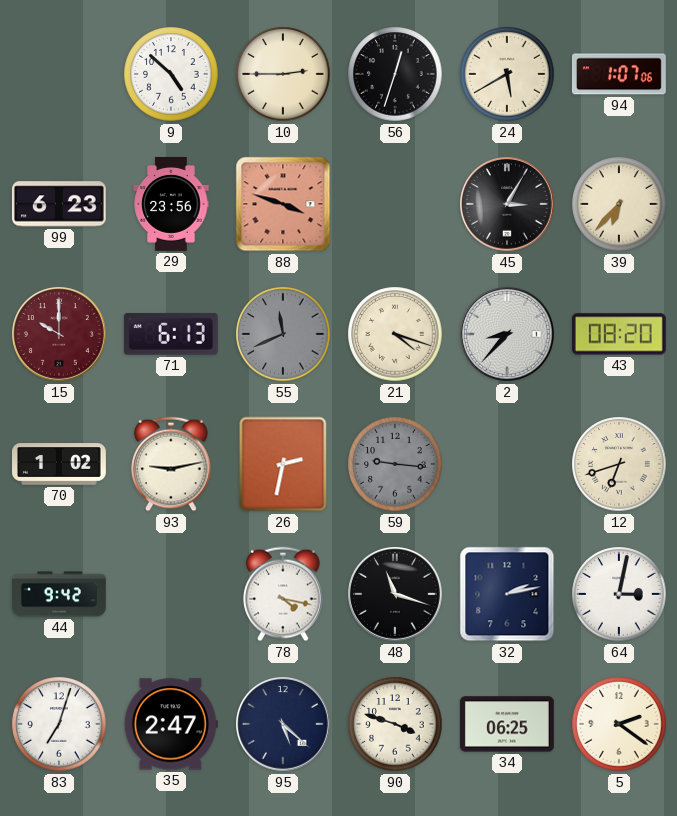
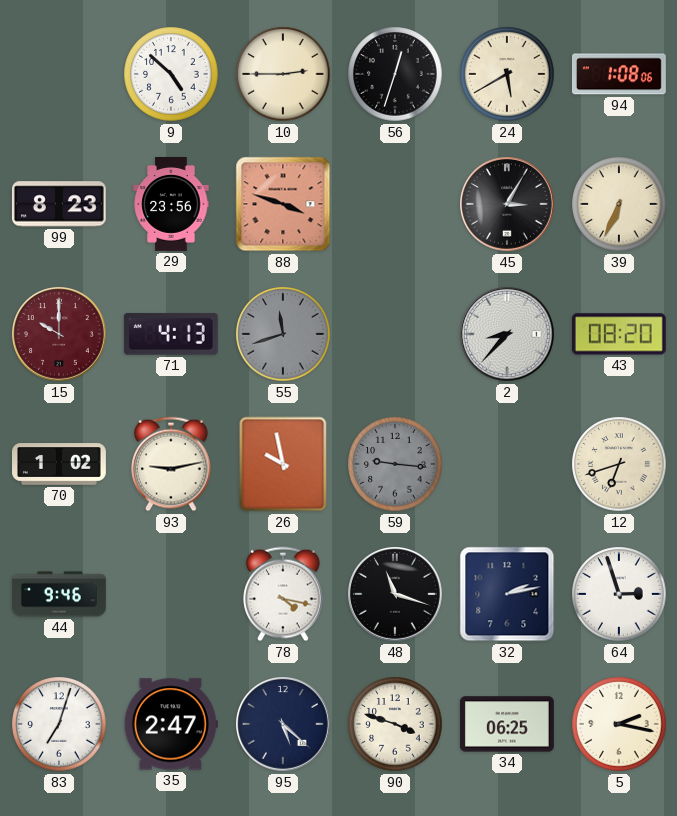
94: 1:07 -> 1:08 (619, 74)
99: 6:23 -> 8:23 (59, 204)
39: 6:37 -> 6:34 (619, 204)
71: 6:13 -> 4:13 (171, 334)
55: 11:41 -> 11:42 (283, 334)
21: 4:18 -> none (395, 334)
26: 2:32 -> 9:58 (283, 464)
44: 9:42 -> 9:46 (60, 594)
64: 3:02 -> 2:57 (619, 594)
5: 2:21 -> 2:17 (619, 724)
